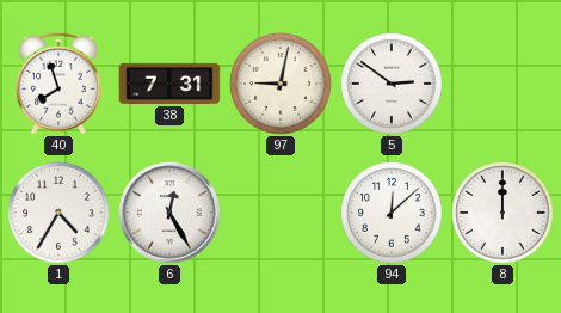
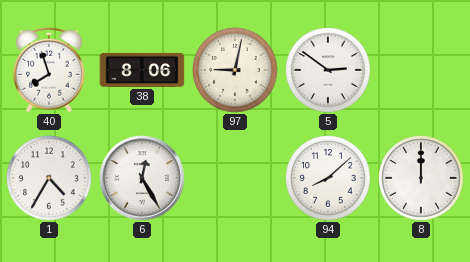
38: 7:31 -> 8:06 (142, 70)
94: 12:08 -> 8:08 (328, 178)
